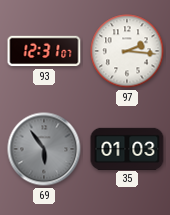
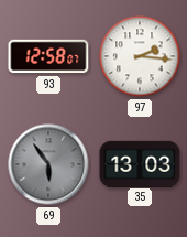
93: 12:31 -> 12:58 (48, 56)
35: 01:03 -> 13:03 (140, 163)
